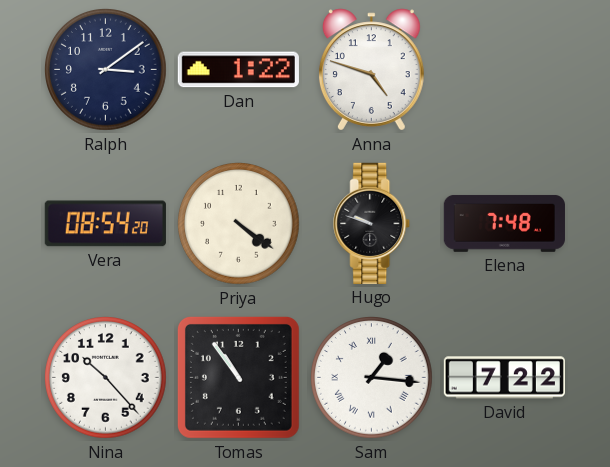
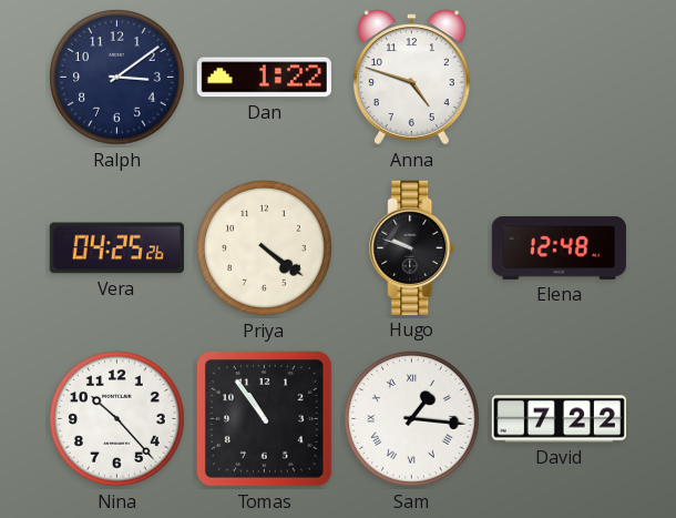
Vera: 08:54 -> 04:25 (116, 248)
Elena: 7:48 -> 12:48 (559, 247)
